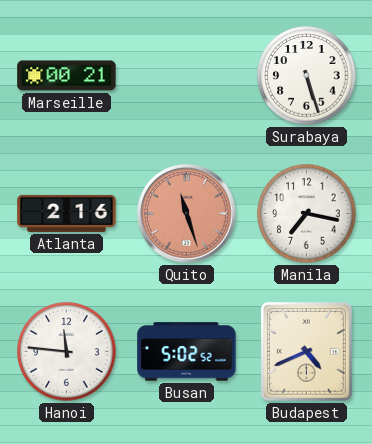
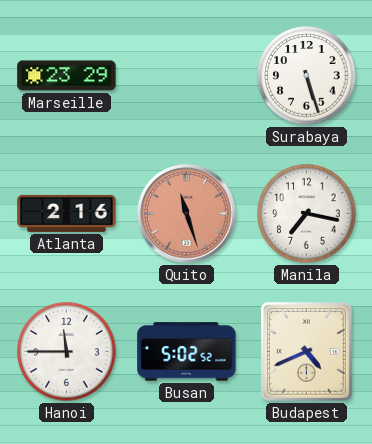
Marseille: 00:21 -> 23:29 (67, 76)
Hanoi: 11:46 -> 11:45 (67, 352)
